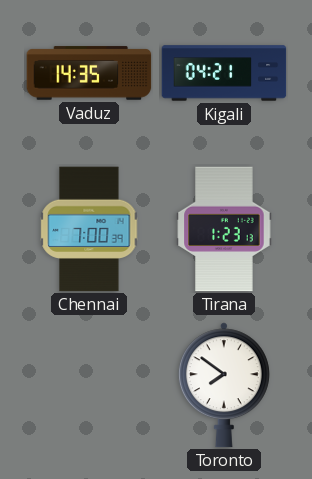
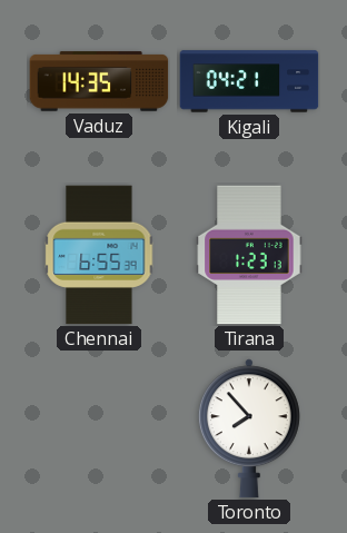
Chennai: 7:00 -> 6:55 (99, 255)
Toronto: 7:51 -> 7:53 (249, 428)
